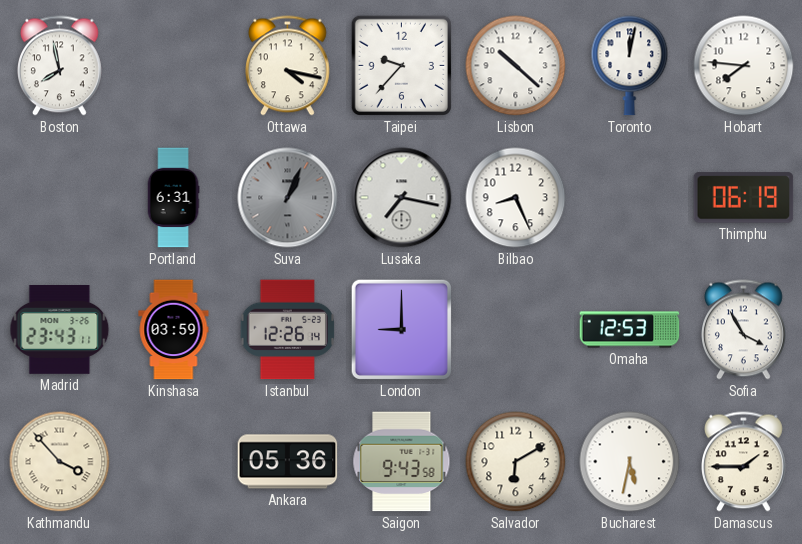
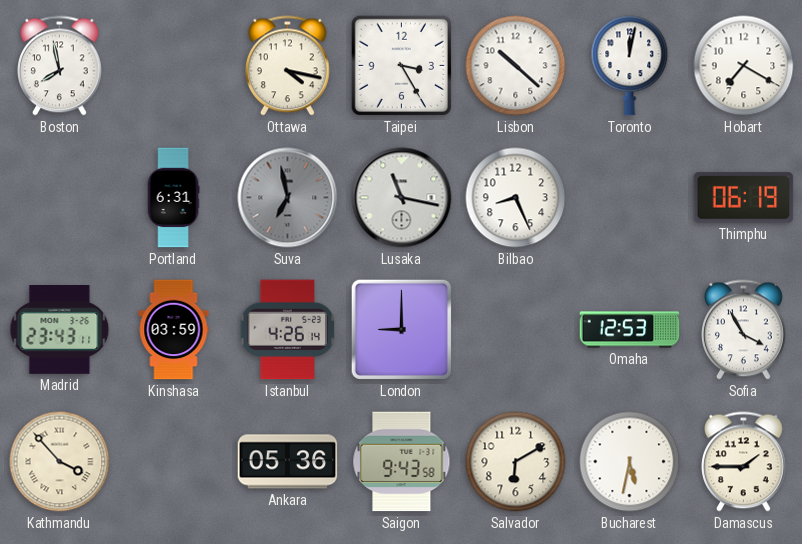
Taipei: 9:37 -> 3:25 (401, 65)
Hobart: 7:46 -> 7:20 (744, 66)
Suva: 1:04 -> 6:58 (288, 198)
Lusaka: 7:17 -> 11:17 (402, 198)
Istanbul: 12:26 -> 4:26 (287, 330)
